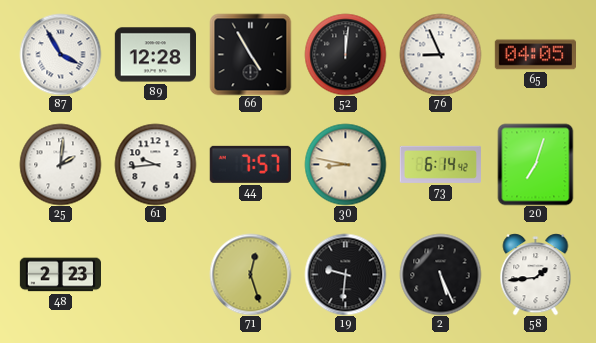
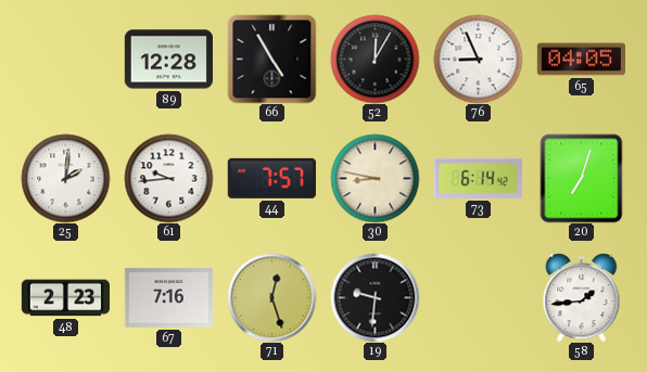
87: 3:55 -> none (60, 54)
52: 12:01 -> 12:05 (375, 59)
67: none -> 7:16 (168, 297)
2: 5:26 -> none (440, 274)
